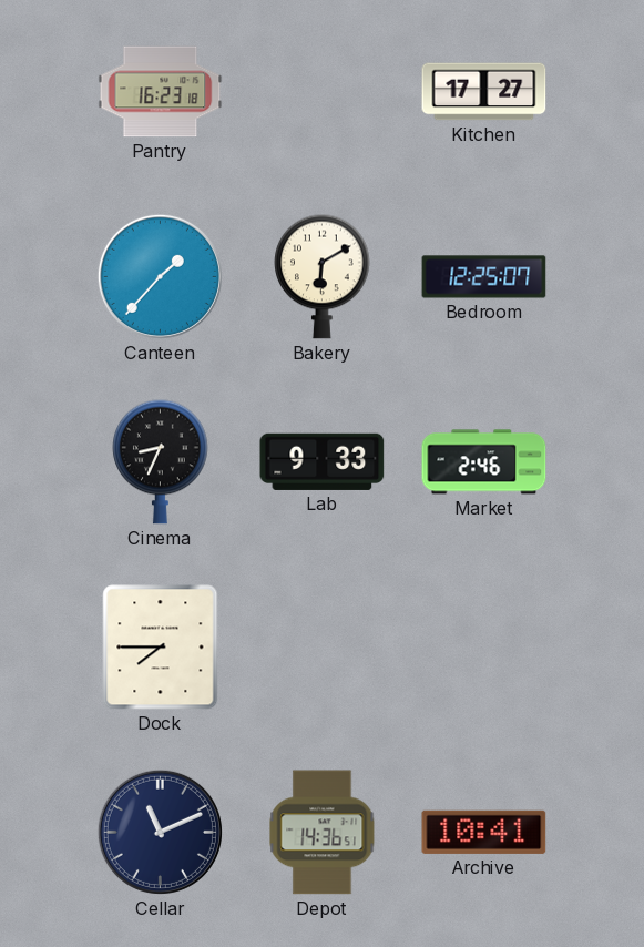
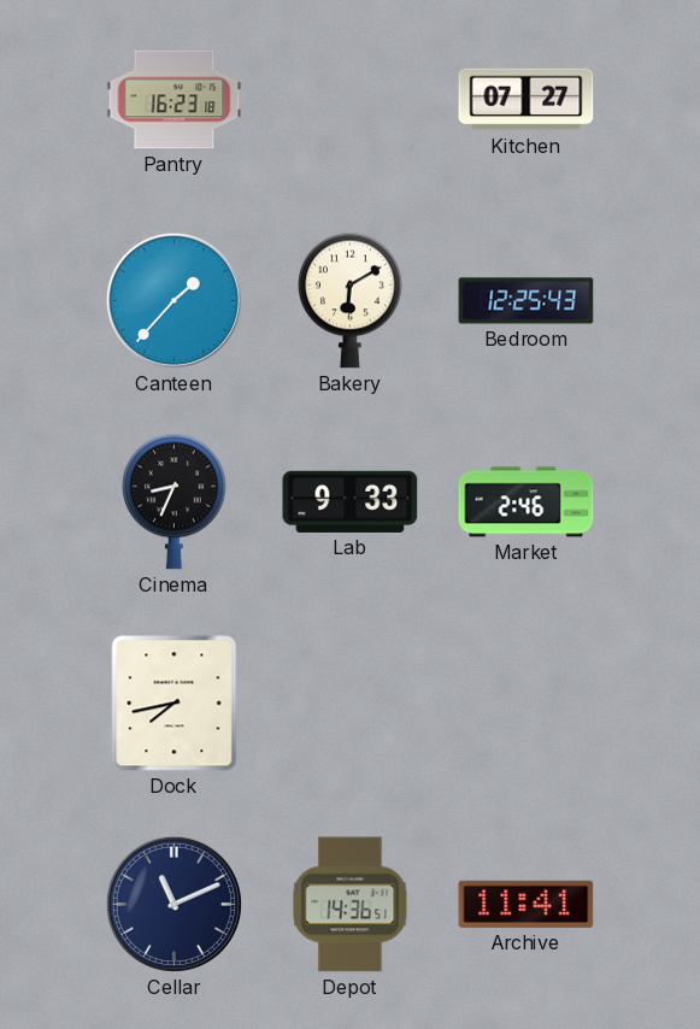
Kitchen: 17:27 -> 07:27 (527, 100)
Bedroom: 12:25:07 -> 12:25:43 (527, 301)
Dock: 7:45 -> 7:43 (175, 704)
Archive: 10:41 -> 11:41 (527, 904)
